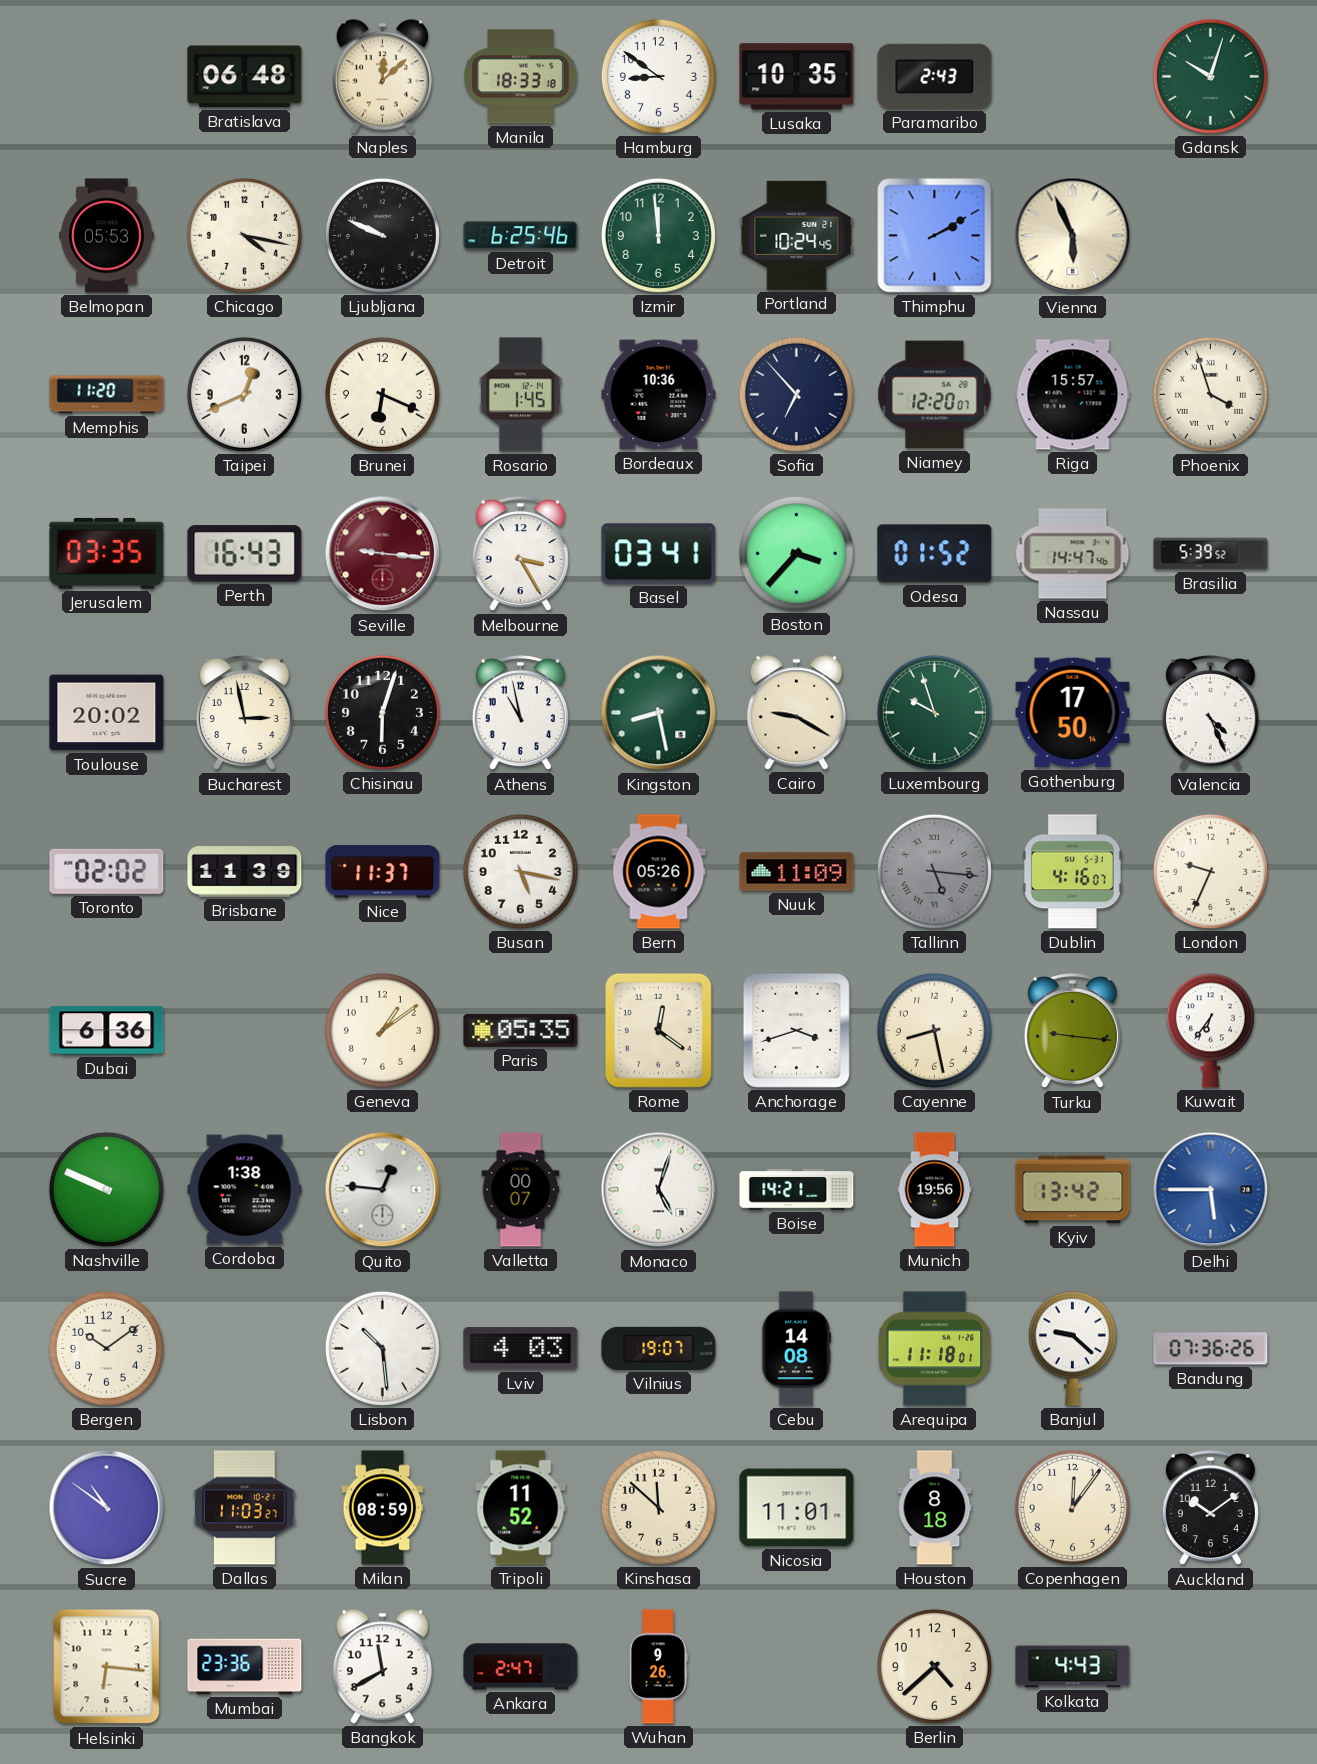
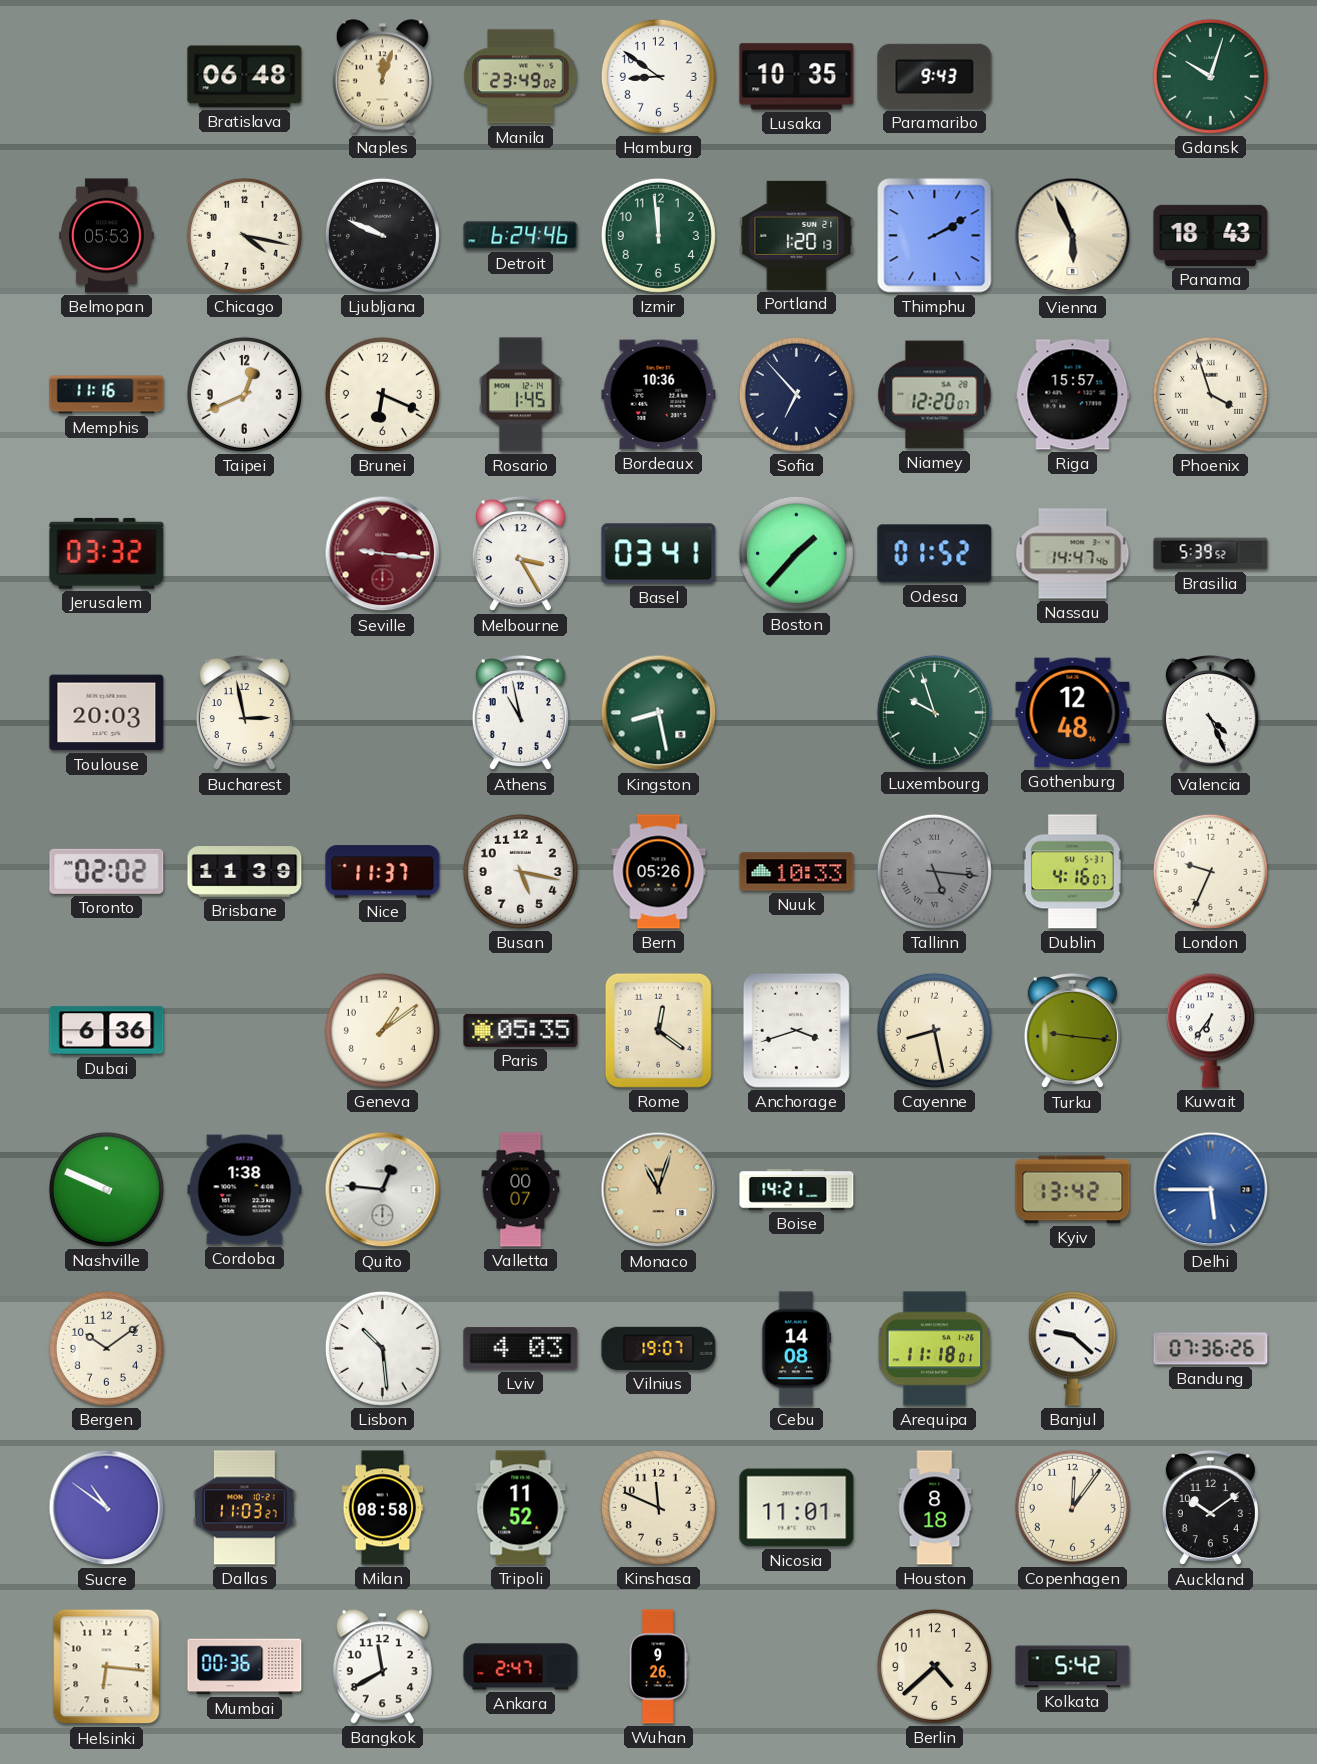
Naples: 12:08 -> 12:03 (382, 77)
Manila: 18:33 -> 23:49 (521, 77)
Paramaribo: 2:43 -> 9:43 (935, 76)
Detroit: 6:25 -> 6:24 (521, 236)
Portland: 10:24 -> 1:20 (797, 235)
Panama: none -> 18:43 (1211, 235)
Memphis: 11:20 -> 11:16 (107, 395)
Jerusalem: 03:35 -> 03:32 (107, 553)
Perth: 16:43 -> none (245, 554)
Boston: 3:37 -> 1:37 (796, 553)
Toulouse: 20:02 -> 20:03 (107, 713)
Chisinau: 6:03 -> none (382, 712)
Cairo: 9:20 -> none (796, 713)
Gothenburg: 17:50 -> 12:48 (1073, 713)
Nuuk: 11:09 -> 10:33 (797, 872)
Monaco: 5:03 -> 11:03 (659, 1190)
Monaco dial: white -> champagne (659, 1190)
Munich: 19:56 -> none (935, 1190)
Milan: 08:59 -> 08:58 (383, 1508)
Kinshasa: 11:52 -> 11:49 (658, 1507)
Mumbai: 23:36 -> 00:36 (245, 1667)
Kolkata: 4:43 -> 5:42 (1073, 1667)
